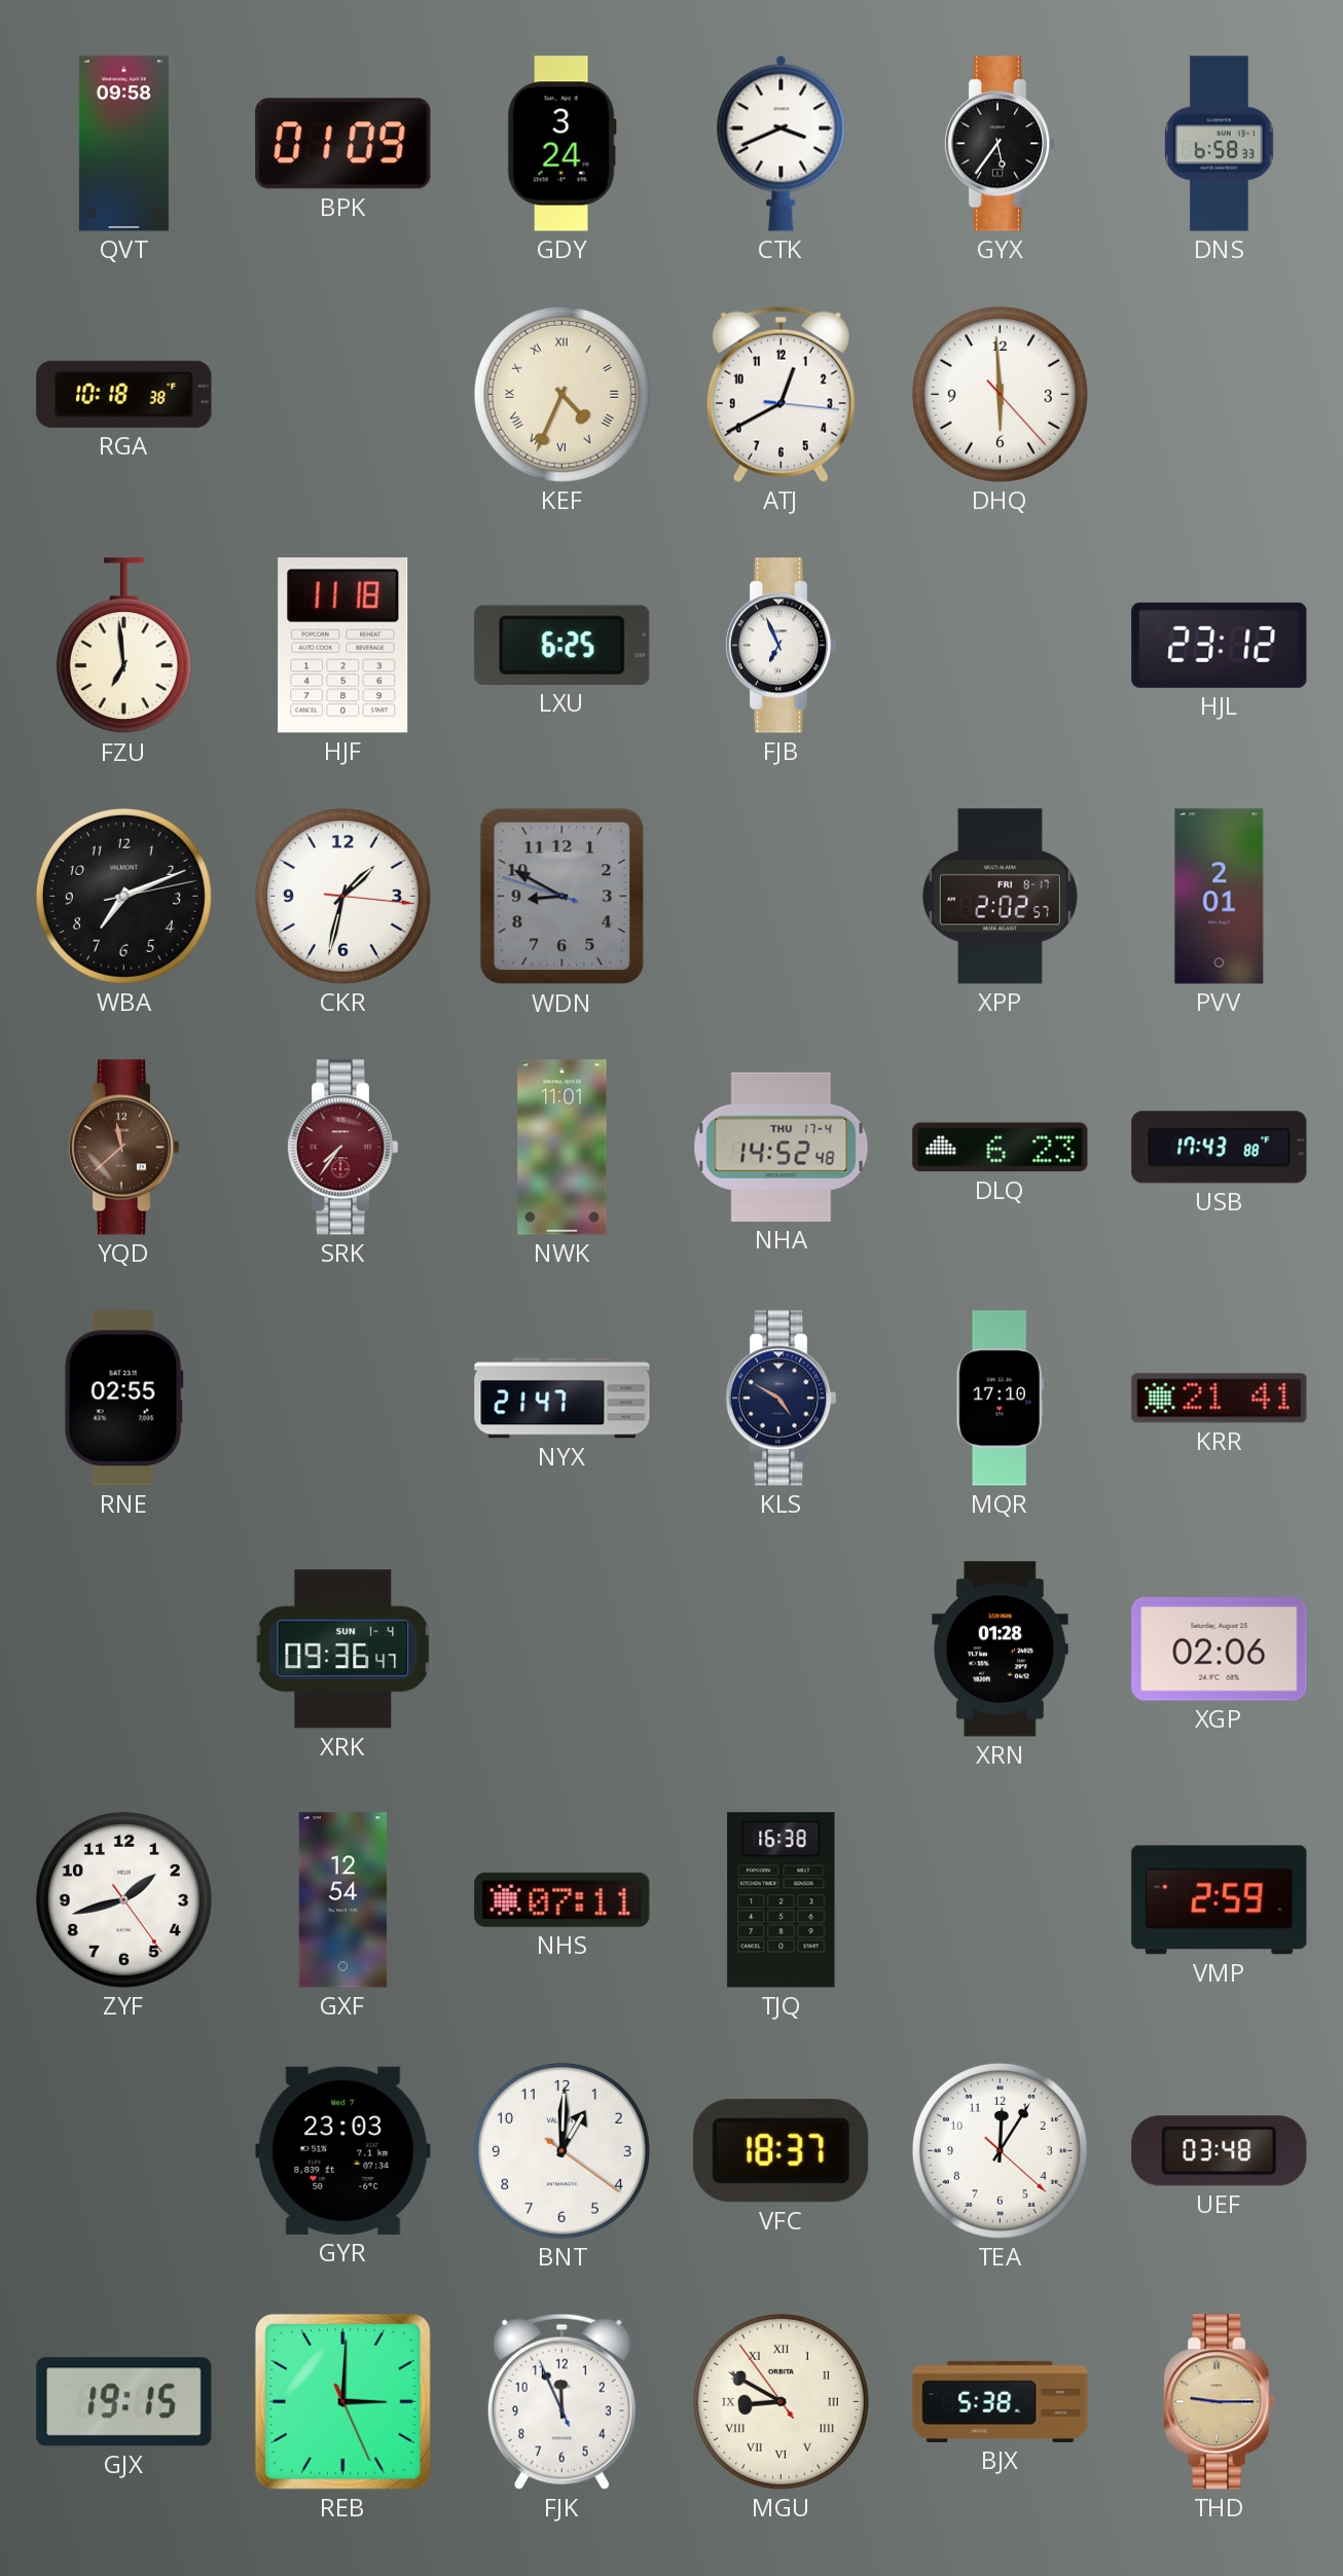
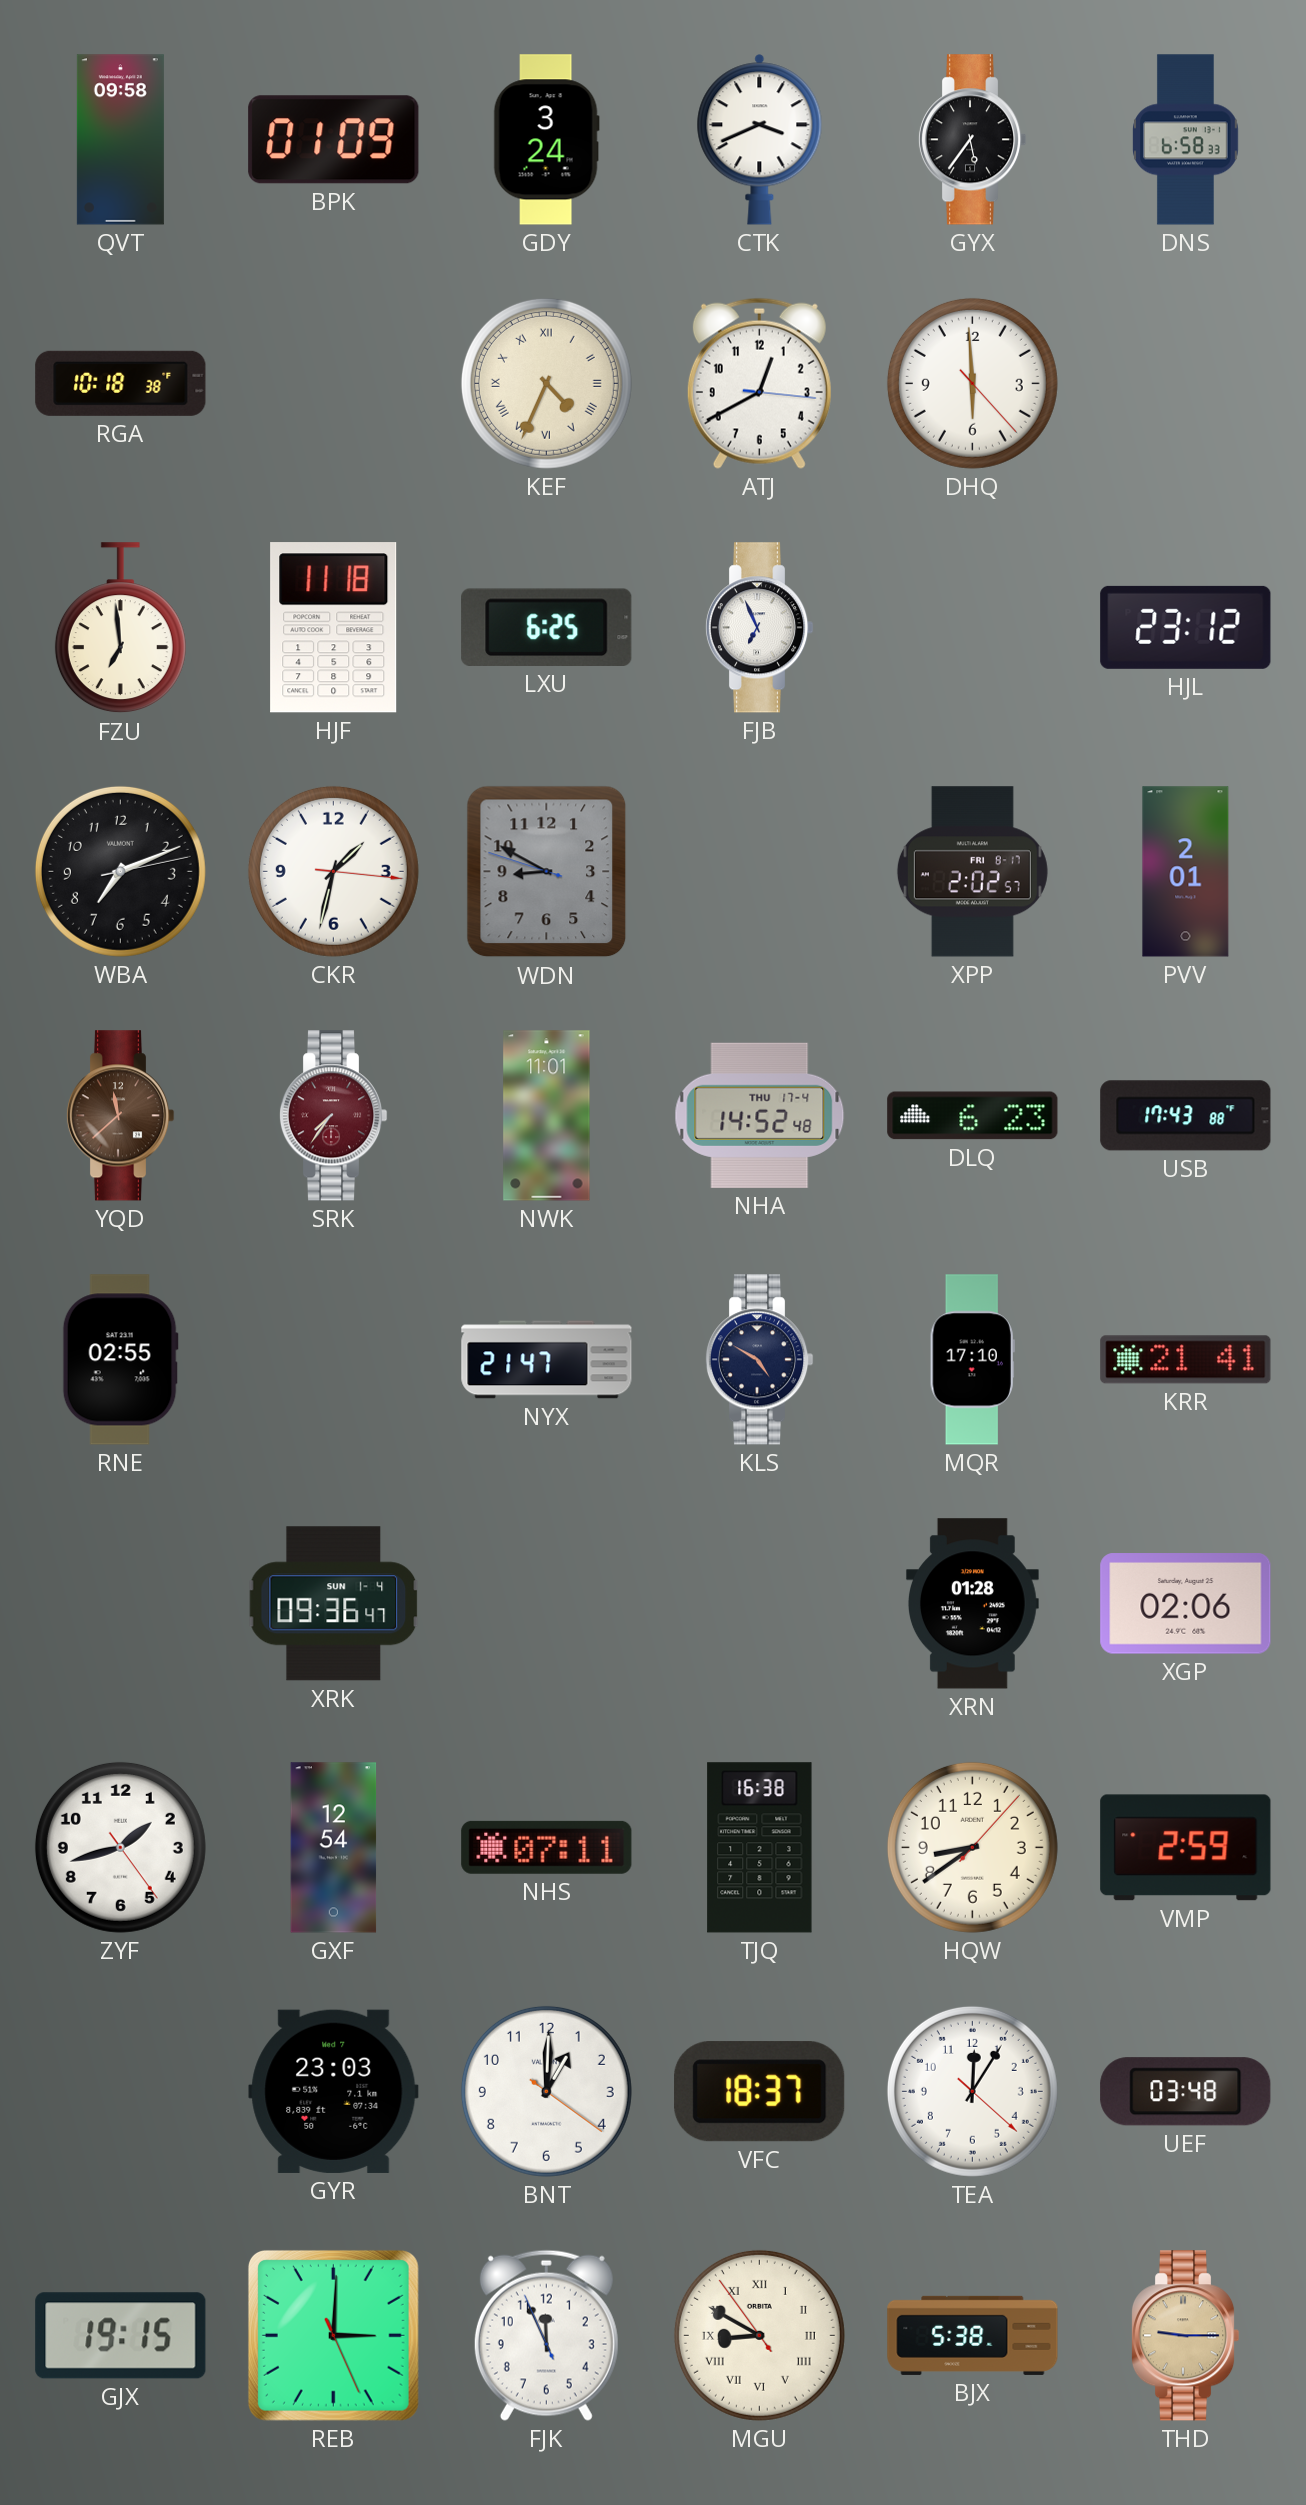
HQW: none -> 8:39 (972, 1847)
